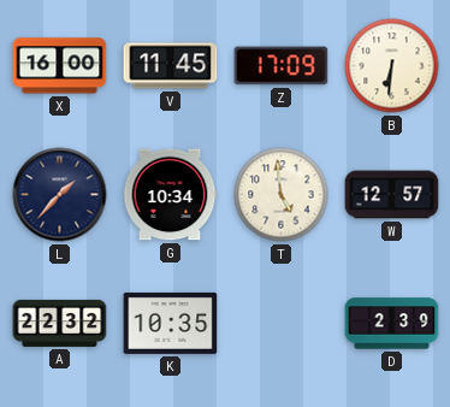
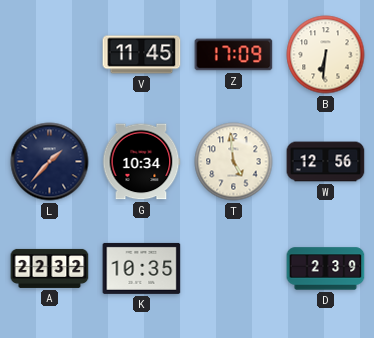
X: 16:00 -> none (60, 66)
W: 12:57 -> 12:56 (326, 162)
